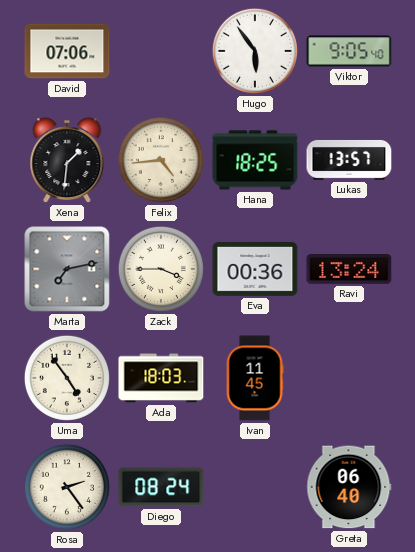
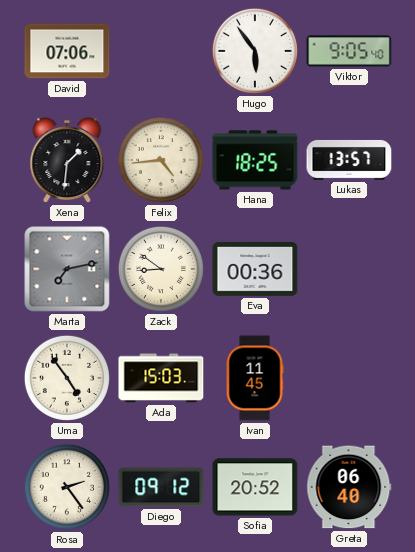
Zack: 3:45 -> 8:51 (161, 269)
Ravi: 13:24 -> none (349, 270)
Ada: 18:03 -> 15:03 (161, 378)
Diego: 08:24 -> 09:12 (161, 487)
Sofia: none -> 20:52 (255, 487)
